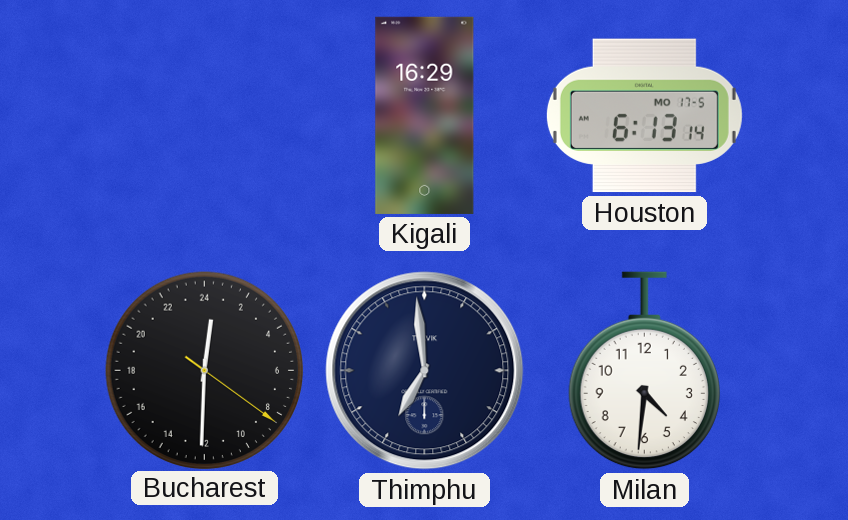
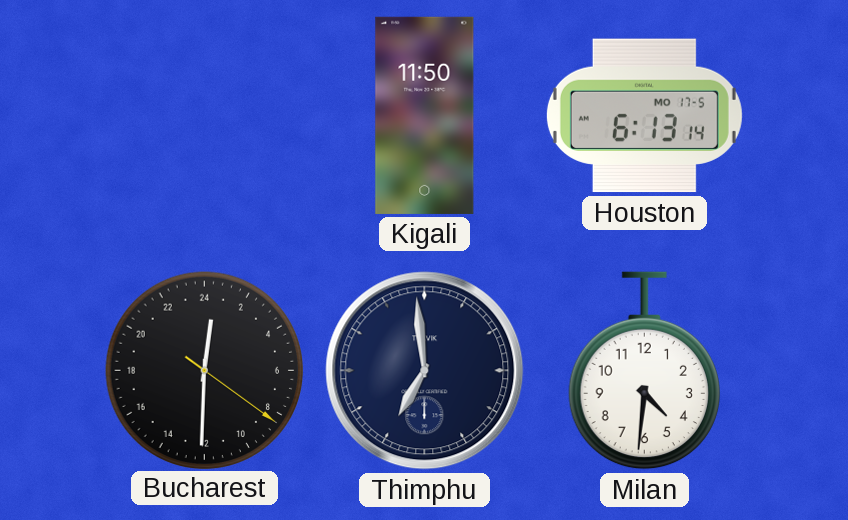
Kigali: 16:29 -> 11:50 (425, 115)
